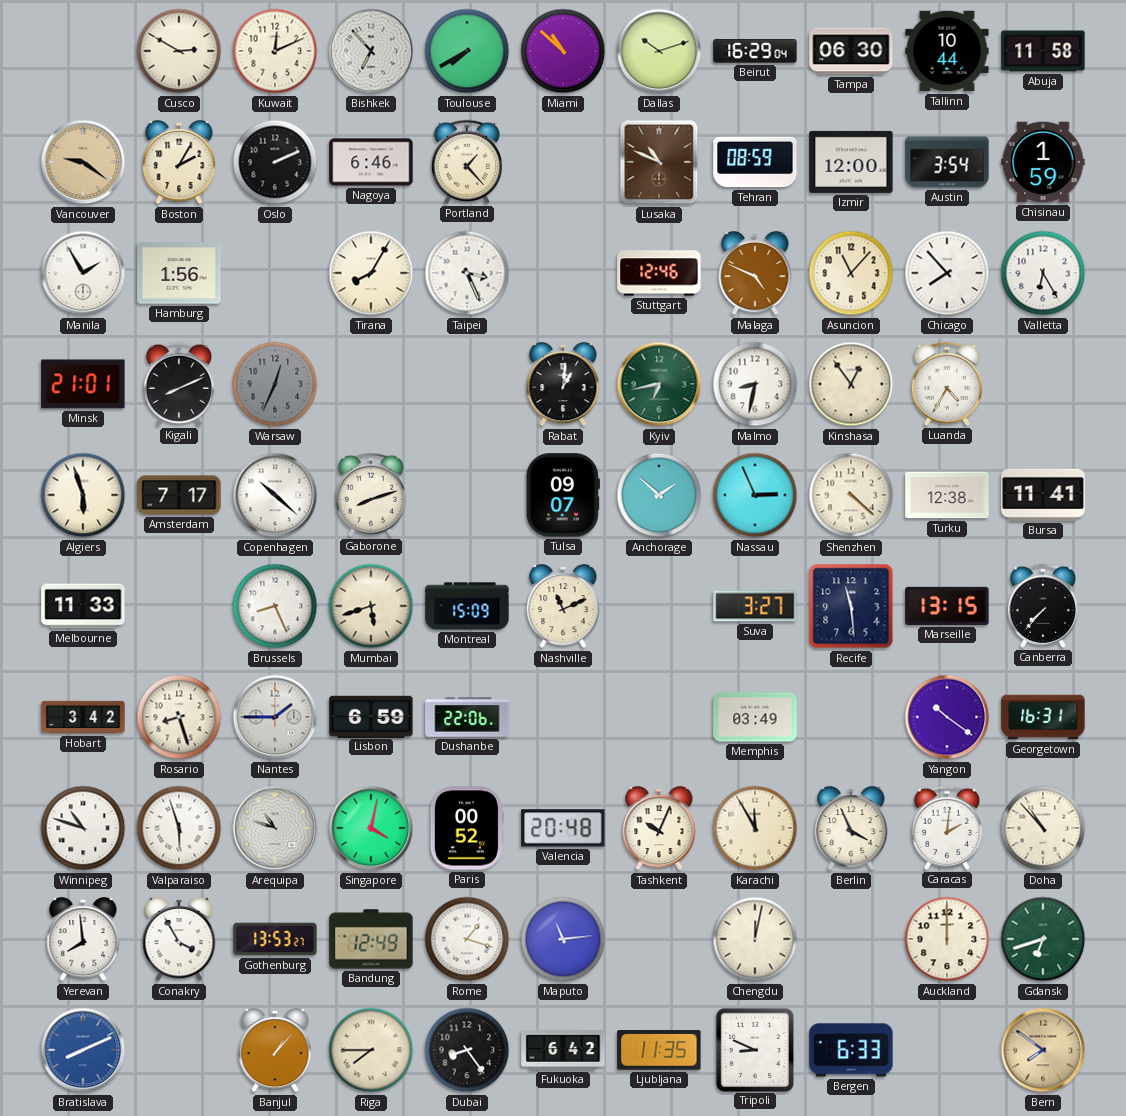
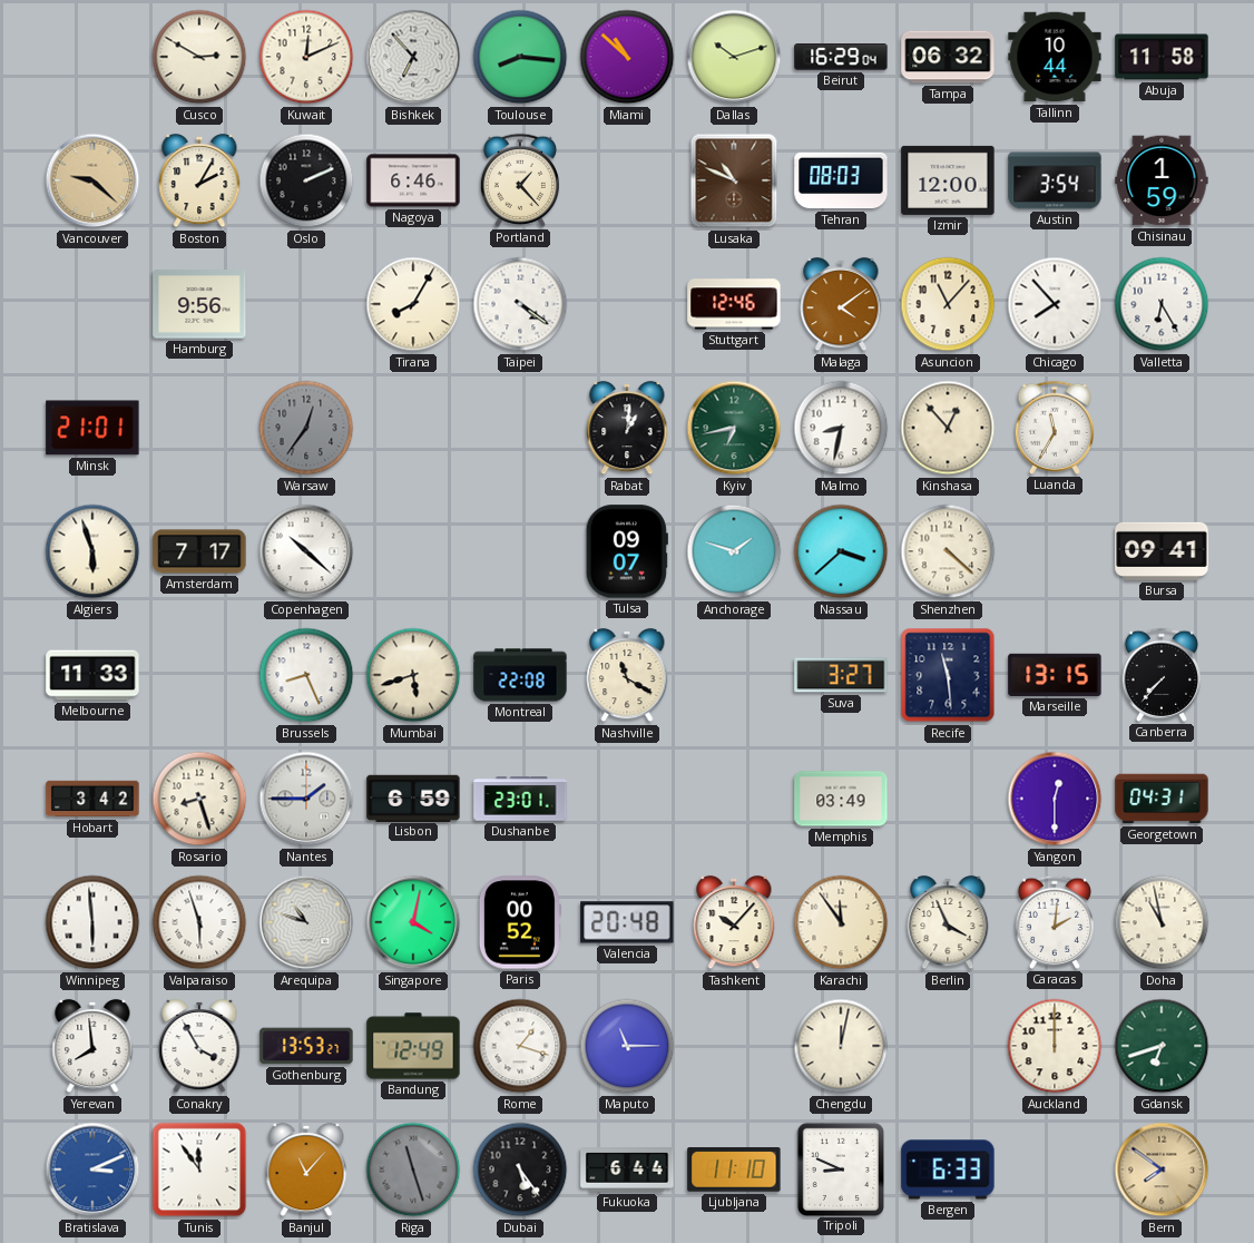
Toulouse: 7:40 -> 8:16 (520, 57)
Tampa: 06:30 -> 06:32 (948, 57)
Vancouver: 9:21 -> 9:22 (92, 180)
Tehran: 08:59 -> 08:03 (841, 180)
Manila: 1:55 -> none (83, 273)
Hamburg: 1:56 -> 9:56 (199, 304)
Taipei: 3:26 -> 4:21 (520, 304)
Malaga: 4:49 -> 4:09 (841, 304)
Kigali: 8:11 -> none (178, 384)
Warsaw: 12:34 -> 12:36 (306, 428)
Kinshasa: 12:54 -> 12:53 (948, 428)
Luanda: 4:35 -> 11:35 (1054, 428)
Gaborone: 8:12 -> none (370, 495)
Anchorage: 1:52 -> 1:48 (734, 551)
Nassau: 2:56 -> 3:38 (841, 551)
Turku: 12:38 -> none (947, 495)
Bursa: 11:41 -> 09:41 (1162, 551)
Montreal: 15:09 -> 22:08 (520, 675)
Nashville: 11:11 -> 11:20 (627, 675)
Dushanbe: 22:06 -> 23:01 (520, 799)
Yangon: 10:21 -> 12:30 (1055, 799)
Georgetown: 16:31 -> 04:31 (1162, 799)
Winnipeg: 10:48 -> 5:59 (92, 922)
Tashkent: 10:04 -> 10:07 (734, 922)
Karachi: 11:55 -> 11:54 (841, 922)
Doha: 10:53 -> 10:58 (1162, 922)
Maputo: 11:14 -> 11:15 (627, 1046)
Bratislava: 8:11 -> 3:11 (92, 1169)
Tunis: none -> 11:54 (199, 1169)
Banjul: 1:07 -> 11:07 (306, 1169)
Riga: 7:45 -> 11:27 (413, 1169)
Riga dial: cream -> grey (413, 1169)
Dubai: 8:24 -> 5:24 (520, 1169)
Fukuoka: 6:42 -> 6:44 (627, 1171)
Ljubljana: 11:35 -> 11:10 (734, 1169)
